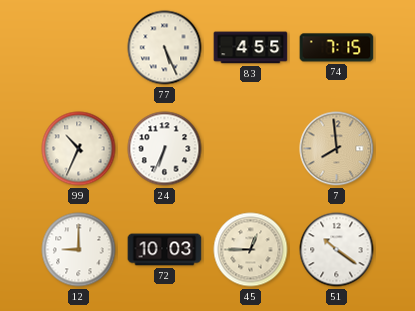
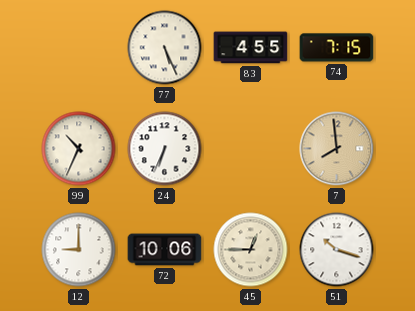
72: 10:03 -> 10:06 (165, 250)
51: 10:21 -> 10:18 (337, 250)
